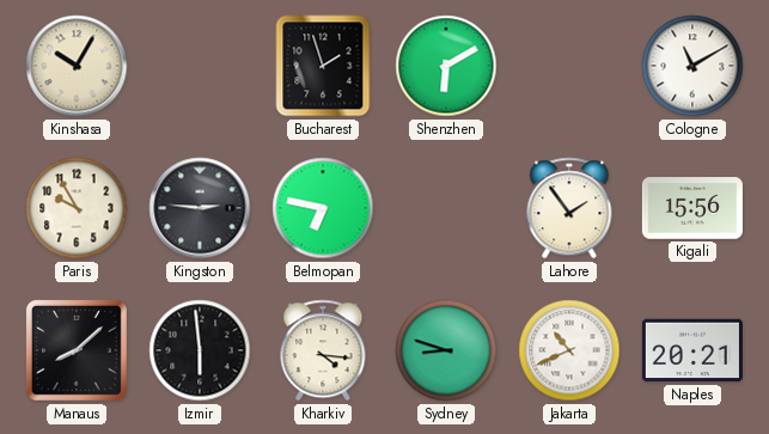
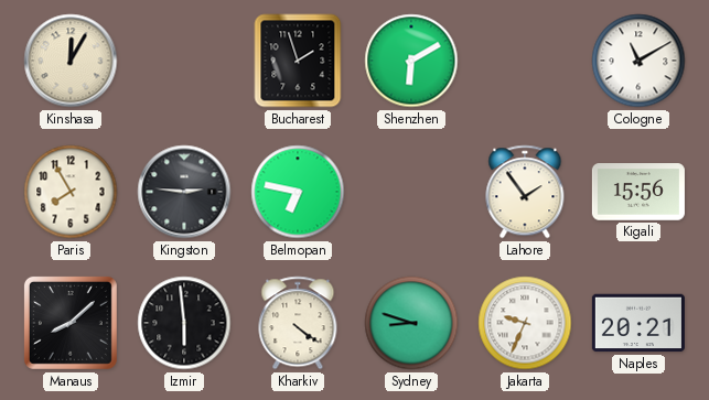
Kinshasa: 10:05 -> 12:05 (71, 61)
Paris: 9:55 -> 7:55 (71, 192)
Kharkiv: 4:16 -> 4:21 (298, 323)
Jakarta: 10:41 -> 9:34 (525, 323)
